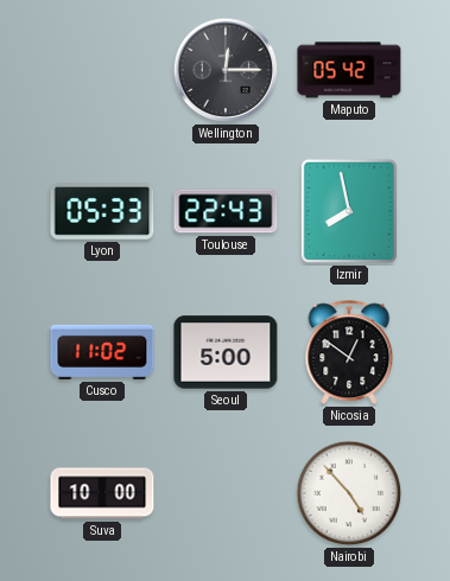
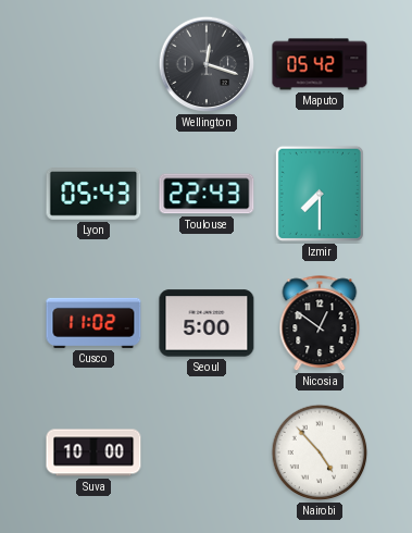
Wellington: 12:15 -> 12:18 (207, 64)
Lyon: 05:33 -> 05:43 (93, 195)
Izmir: 7:58 -> 7:30 (320, 194)
